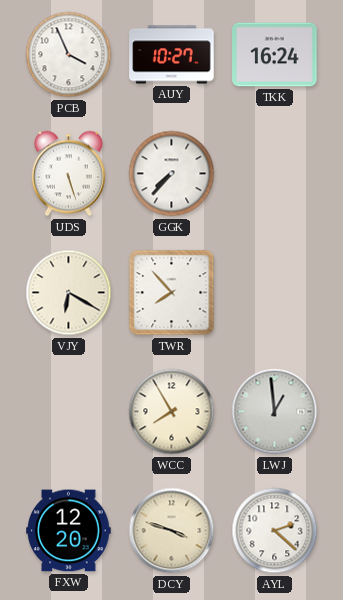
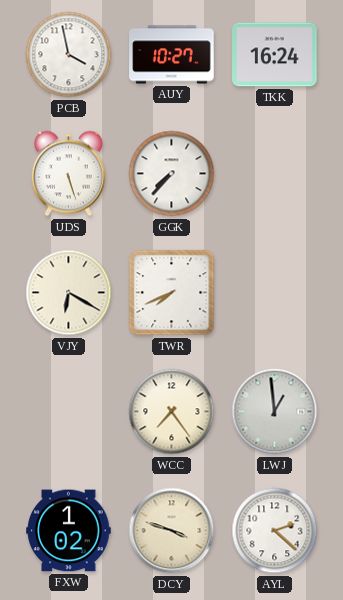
PCB: 3:56 -> 3:58 (69, 55)
TWR: 7:53 -> 7:41 (172, 293)
WCC: 7:55 -> 7:24 (172, 412)
FXW: 12:20 -> 1:02 (69, 531)
